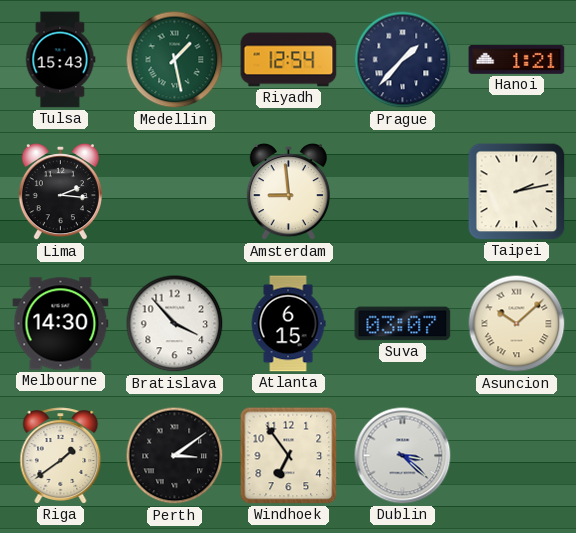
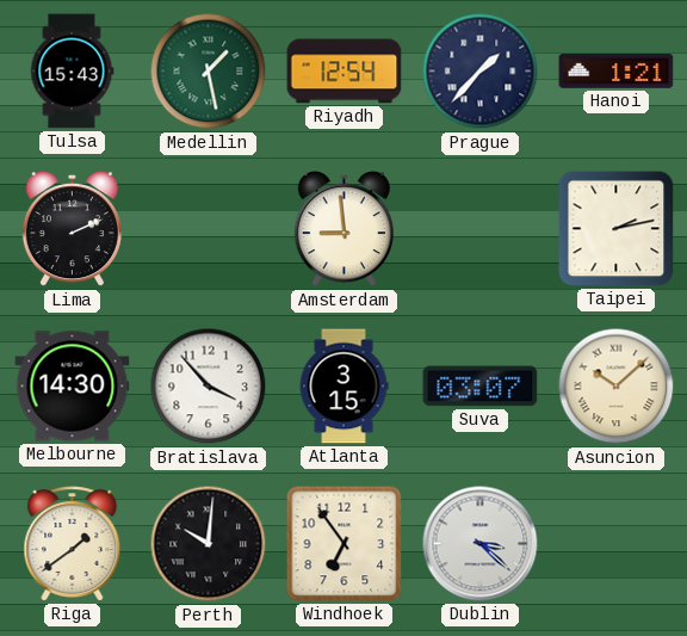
Lima: 2:16 -> 2:11 (72, 230)
Atlanta: 6:15 -> 3:15 (343, 387)
Perth: 3:09 -> 10:01 (209, 544)
